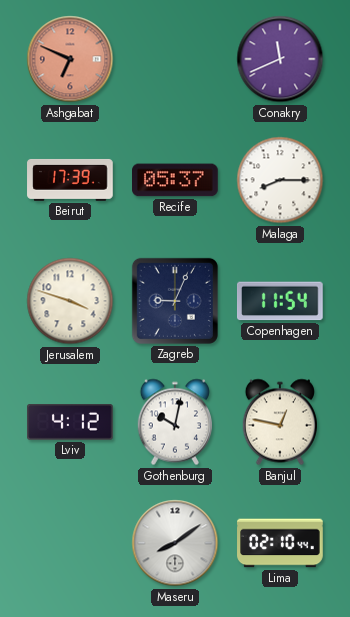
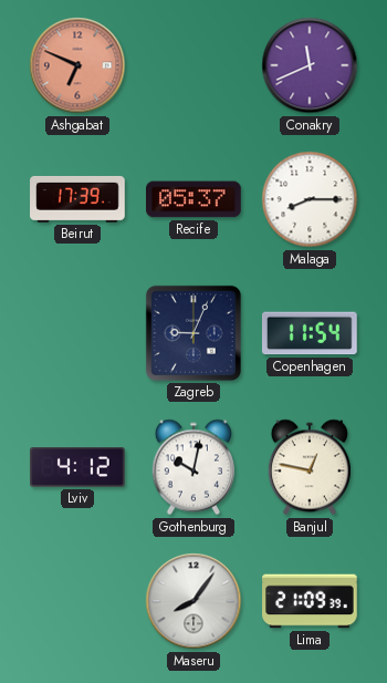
Jerusalem: 3:48 -> none (70, 301)
Maseru: 8:09 -> 8:06 (193, 601)
Lima: 02:10 -> 21:09 (310, 601)
